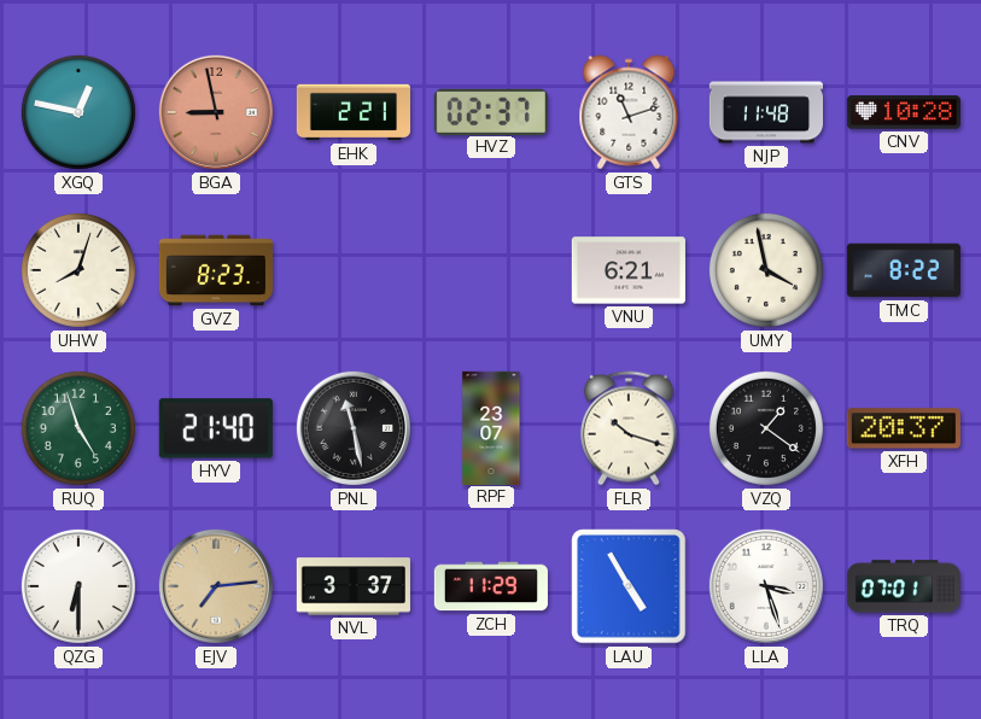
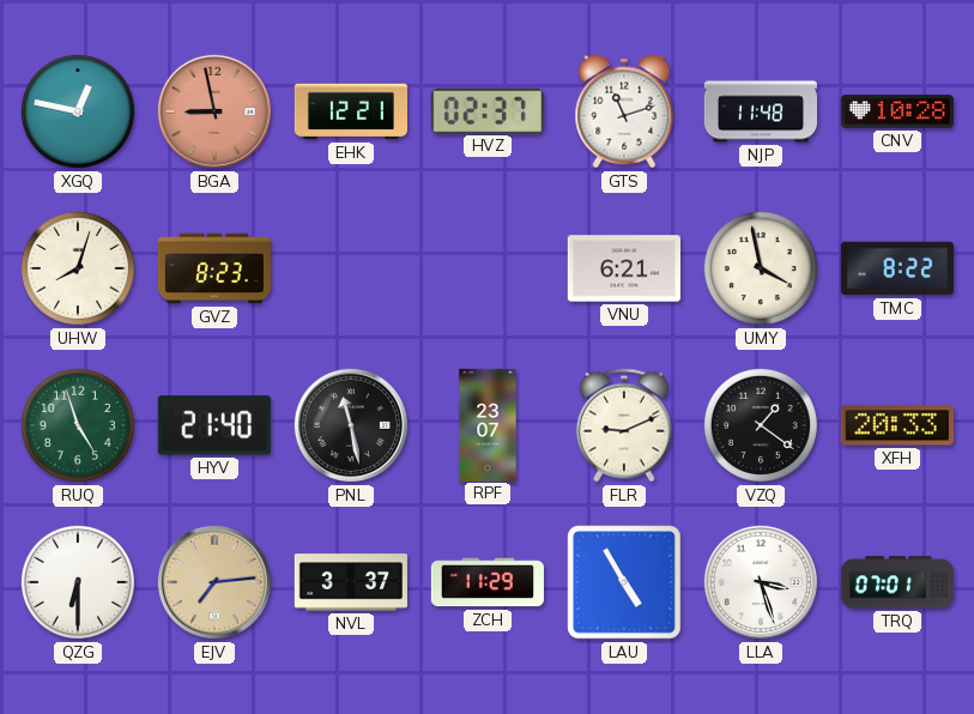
EHK: 2:21 -> 12:21 (350, 111)
FLR: 10:18 -> 9:11 (624, 425)
XFH: 20:37 -> 20:33 (897, 425)
